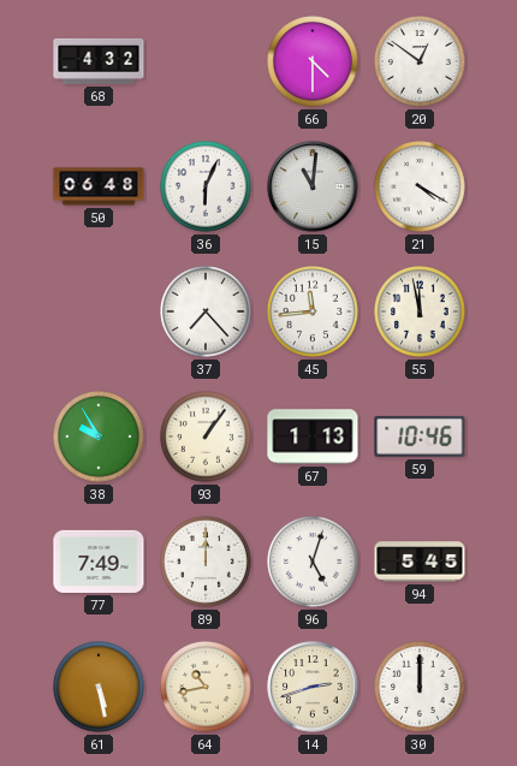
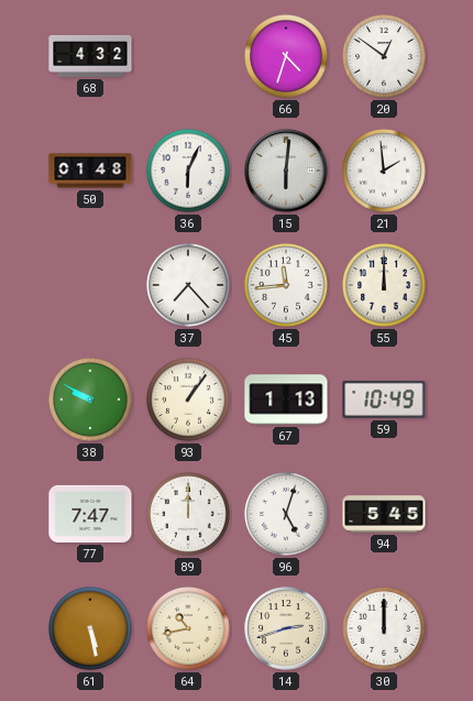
66: 4:30 -> 4:33 (287, 57)
50: 06:48 -> 01:48 (90, 171)
15: 11:01 -> 6:01 (286, 171)
21: 4:20 -> 1:59 (385, 172)
55: 11:58 -> 12:00 (385, 286)
38: 9:55 -> 9:50 (91, 401)
59: 10:46 -> 10:49 (384, 399)
77: 7:49 -> 7:47 (90, 514)
